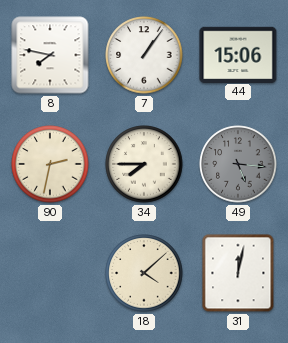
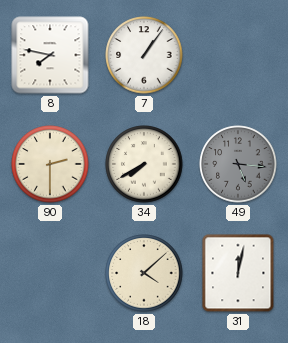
44: 15:06 -> none (238, 54)
90: 2:32 -> 2:30 (50, 164)
34: 7:45 -> 7:40 (144, 164)
